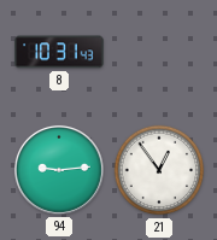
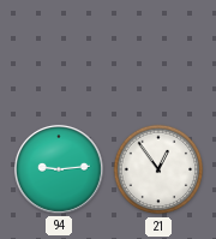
8: 10:31 -> none (59, 52)
